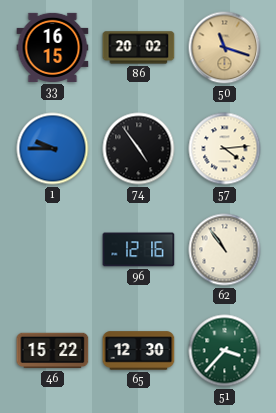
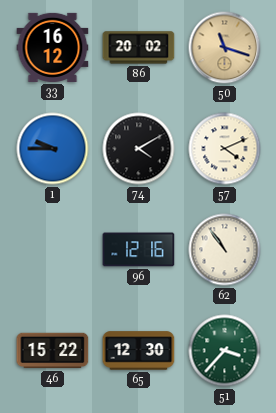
33: 16:15 -> 16:12 (53, 47)
74: 4:54 -> 4:10 (139, 149)
57: 4:14 -> 4:11 (225, 149)
